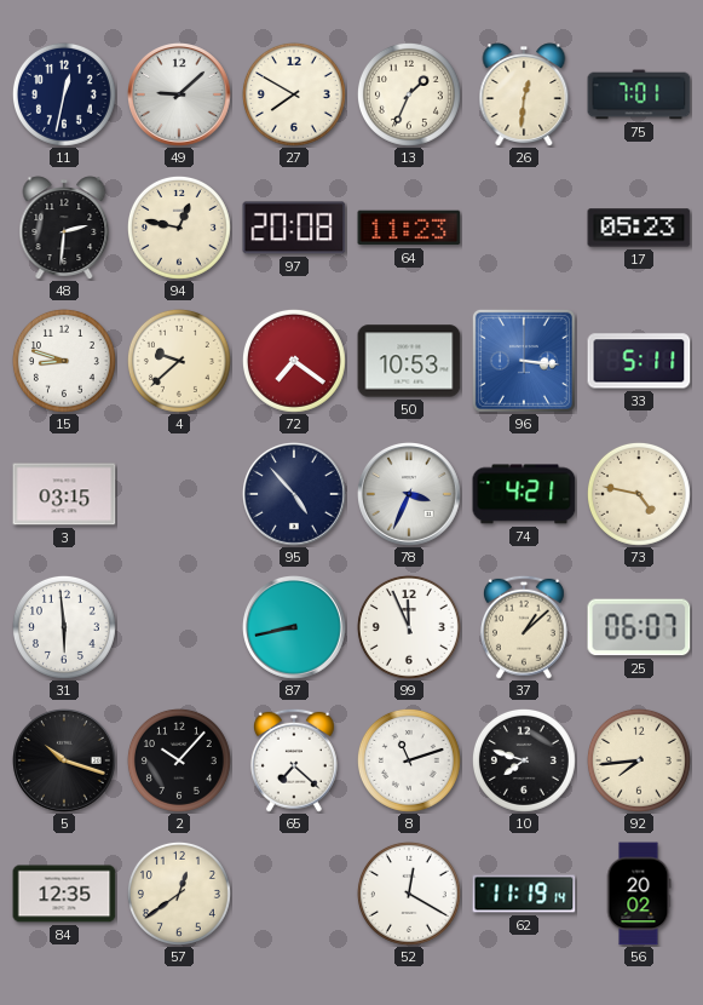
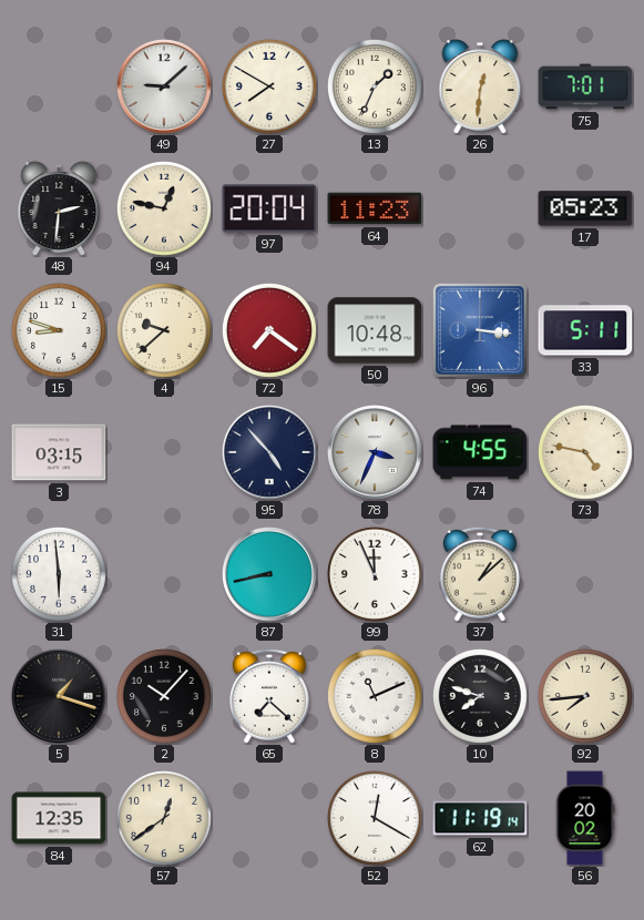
11: 12:32 -> none (64, 94)
97: 20:08 -> 20:04 (269, 208)
50: 10:53 -> 10:48 (375, 330)
74: 4:21 -> 4:55 (480, 452)
25: 06:07 -> none (639, 627)
5: 10:18 -> 1:18 (60, 697)
8: 11:12 -> 11:11 (375, 696)
